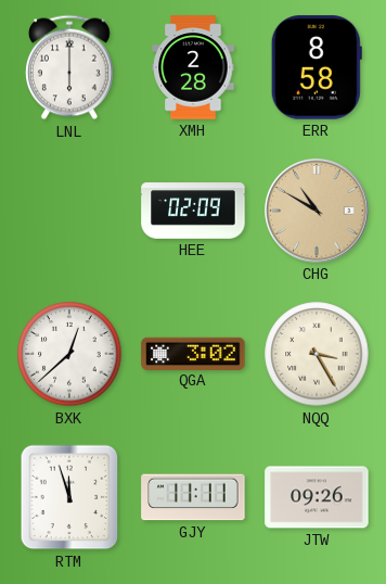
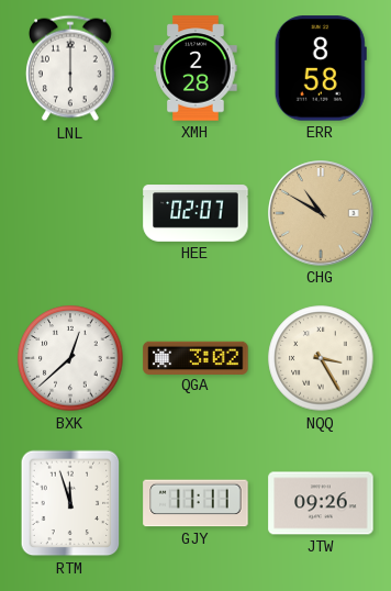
HEE: 02:09 -> 02:07 (195, 213)
